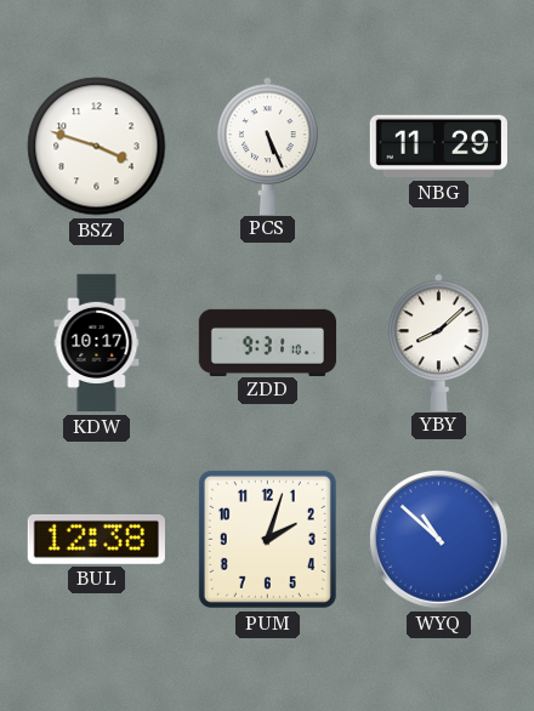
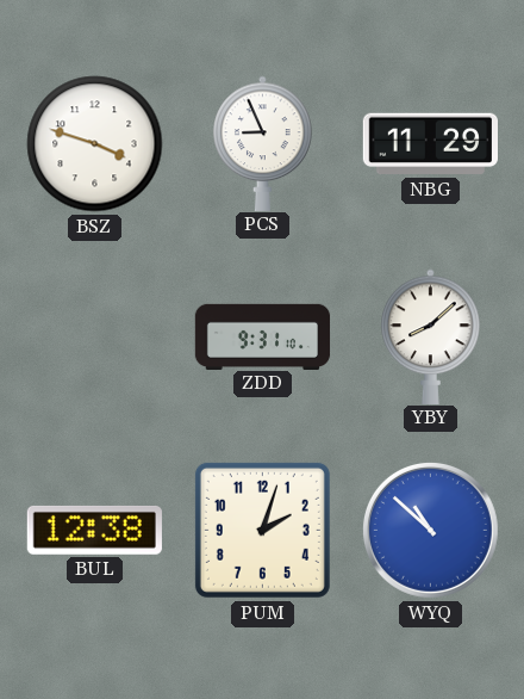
PCS: 5:26 -> 8:56 (263, 143)
KDW: 10:17 -> none (97, 343)
